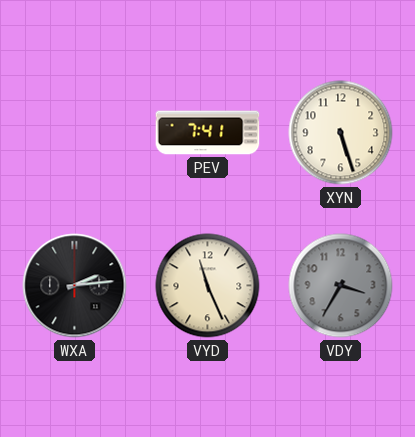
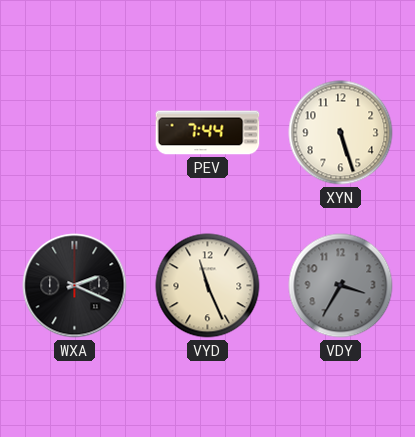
PEV: 7:41 -> 7:44 (208, 133)
WXA: 2:14 -> 2:19 (75, 286)
